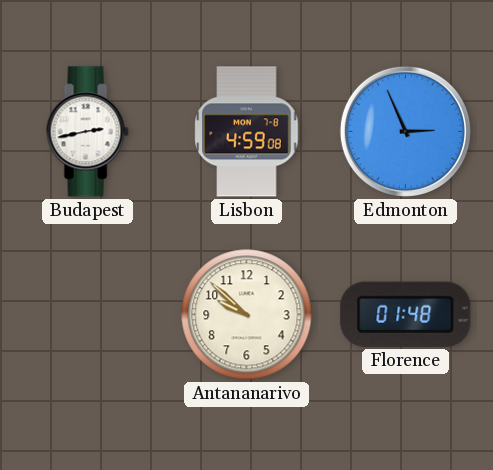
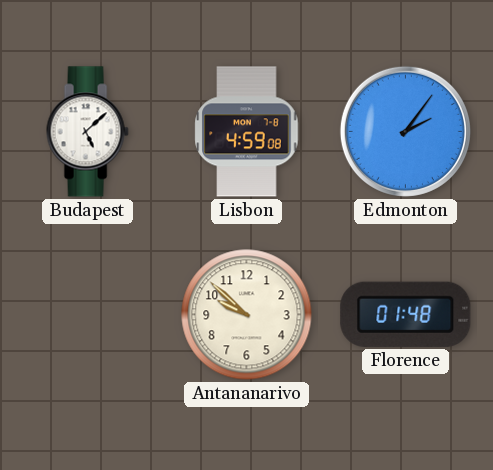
Budapest: 2:43 -> 5:08 (87, 132)
Edmonton: 2:56 -> 2:06 (405, 131)
